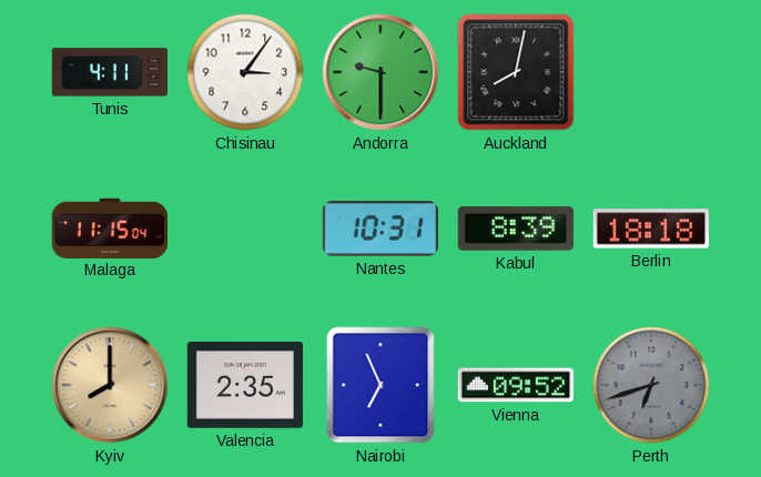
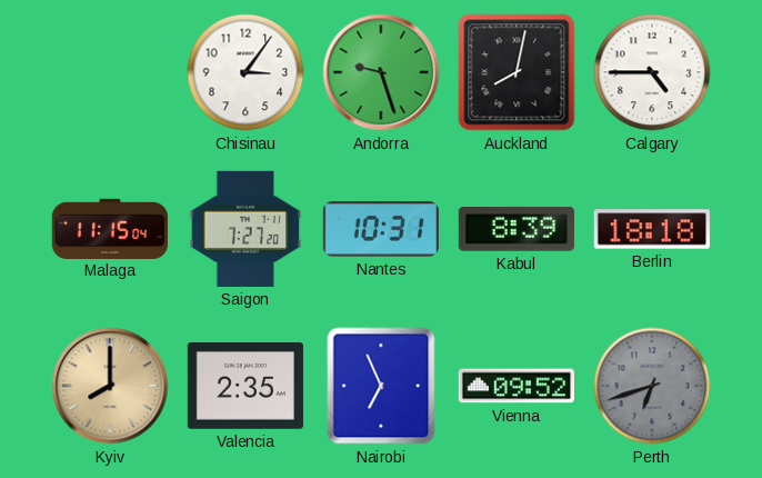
Tunis: 4:11 -> none (109, 72)
Andorra: 9:30 -> 9:27 (381, 72)
Calgary: none -> 4:45 (652, 72)
Saigon: none -> 7:27 (245, 229)
